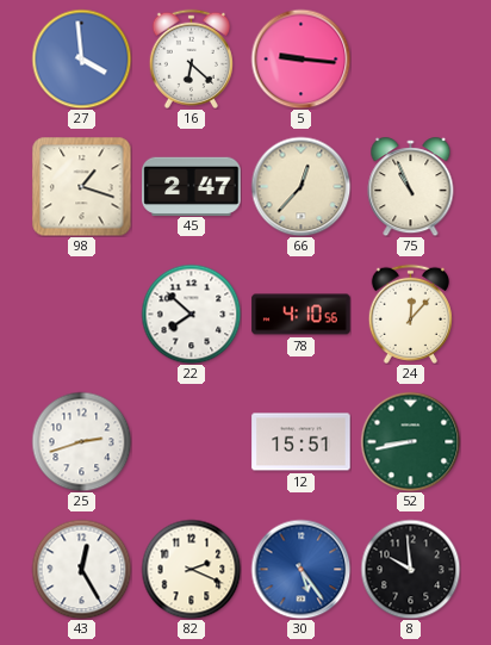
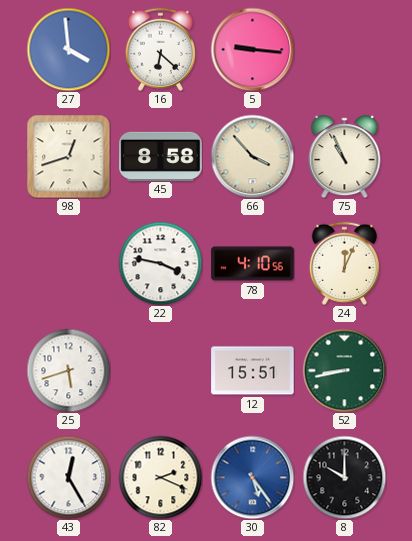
98: 1:18 -> 12:42 (68, 156)
45: 2:47 -> 8:58 (161, 156)
66: 12:37 -> 3:53 (252, 156)
22: 7:52 -> 3:47 (160, 263)
24: 12:07 -> 12:04 (344, 263)
25: 2:42 -> 5:42 (68, 370)
8: 9:59 -> 10:00 (344, 477)
